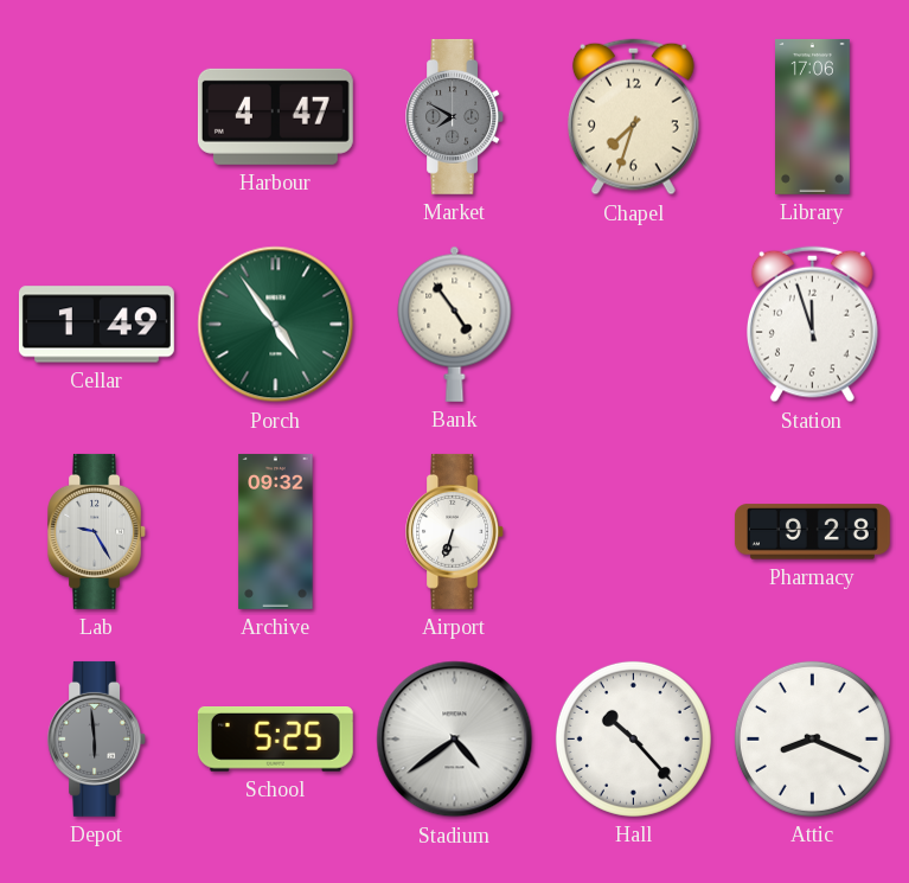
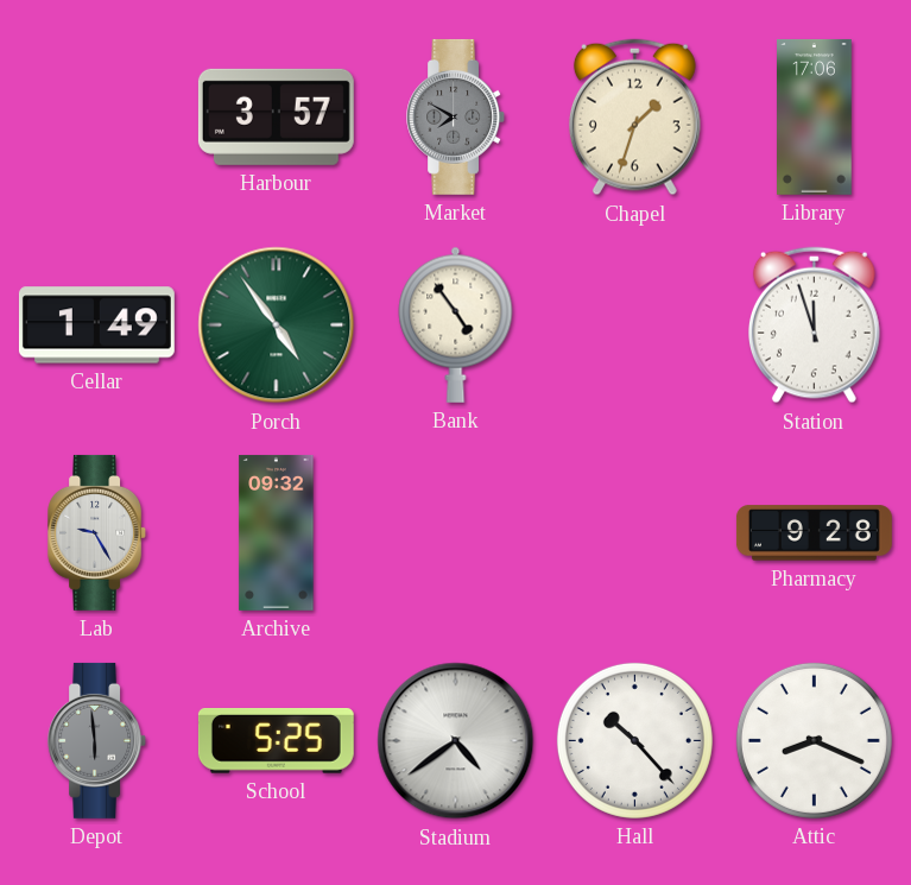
Harbour: 4:47 -> 3:57 (276, 116)
Chapel: 7:33 -> 1:33 (634, 118)
Airport: 6:33 -> none (455, 531)
